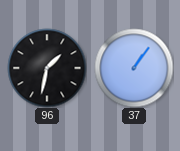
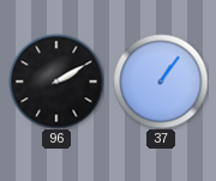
96: 1:32 -> 2:10 (56, 82)
